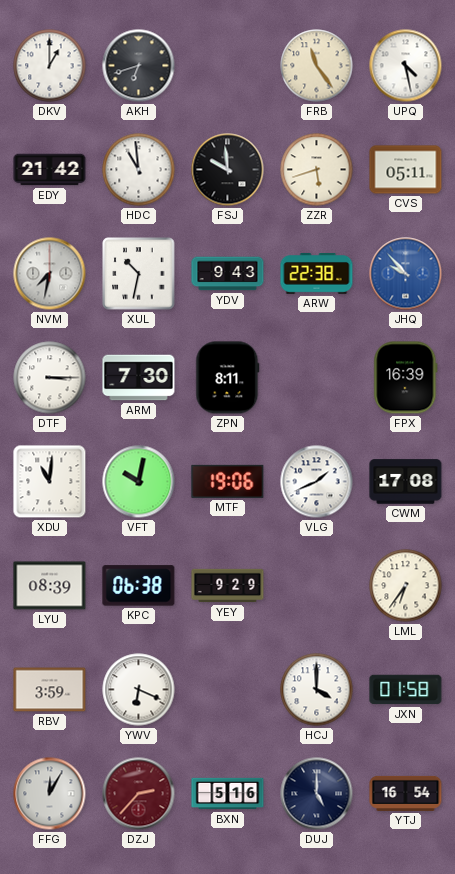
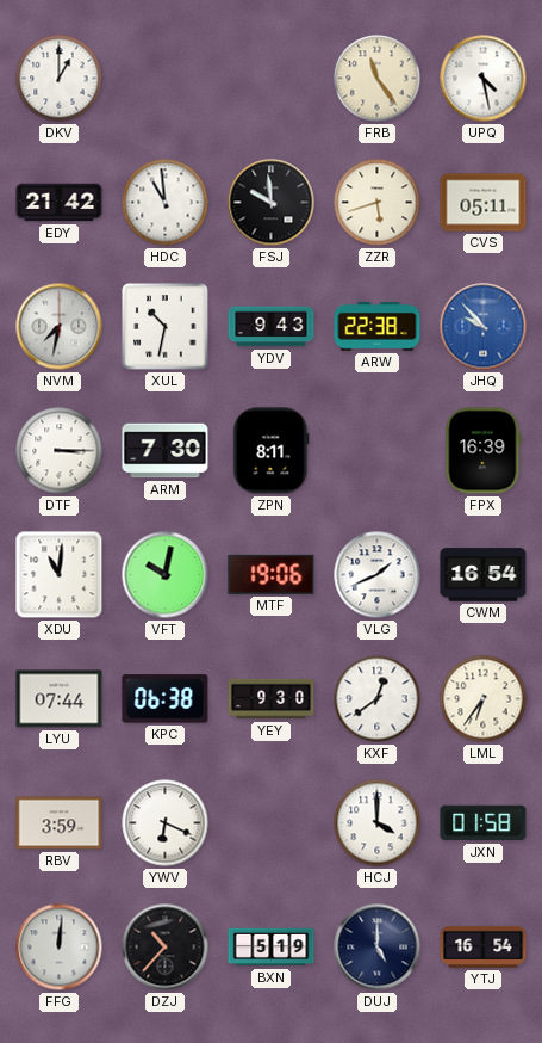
AKH: 6:42 -> none (139, 66)
CWM: 17:08 -> 16:54 (484, 575)
LYU: 08:39 -> 07:44 (60, 699)
YEY: 9:29 -> 9:30 (272, 699)
KXF: none -> 12:39 (378, 699)
FFG: 12:05 -> 12:01 (60, 948)
DZJ: 2:37 -> 10:37 (166, 948)
DZJ dial: burgundy -> black (166, 948)
BXN: 5:16 -> 5:19 (272, 948)
